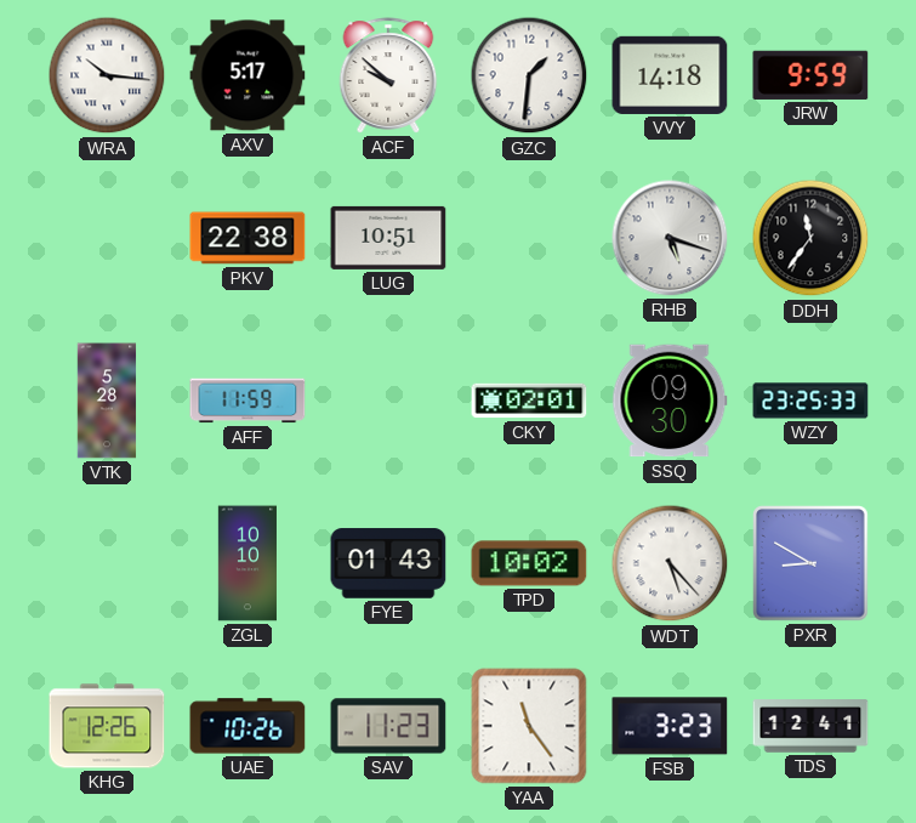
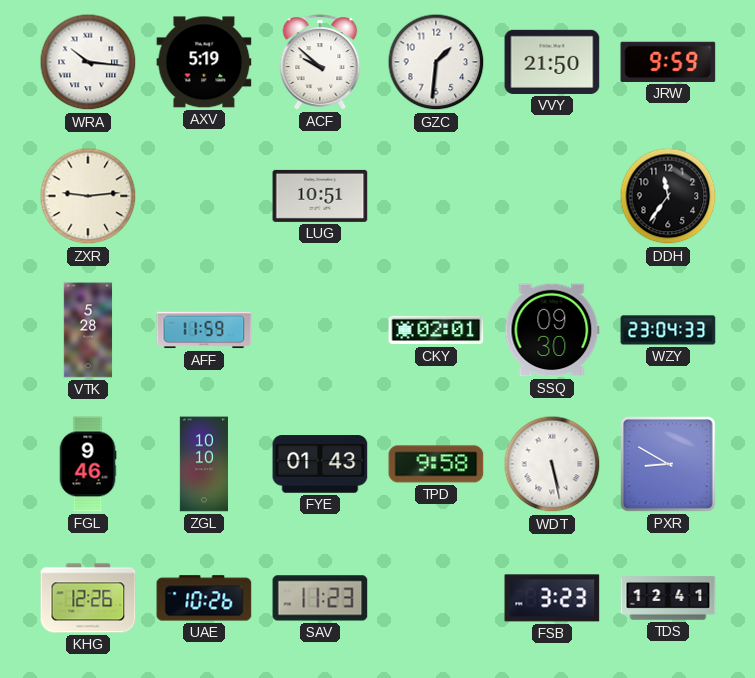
AXV: 5:17 -> 5:19 (204, 62)
VVY: 14:18 -> 21:50 (552, 62)
ZXR: none -> 9:14 (88, 196)
PKV: 22:38 -> none (248, 238)
RHB: 5:18 -> none (670, 238)
WZY: 23:25 -> 23:04 (668, 330)
FGL: none -> 9:46 (88, 464)
TPD: 10:02 -> 9:58 (436, 464)
WDT: 5:23 -> 5:28 (552, 464)
YAA: 11:24 -> none (529, 726)
